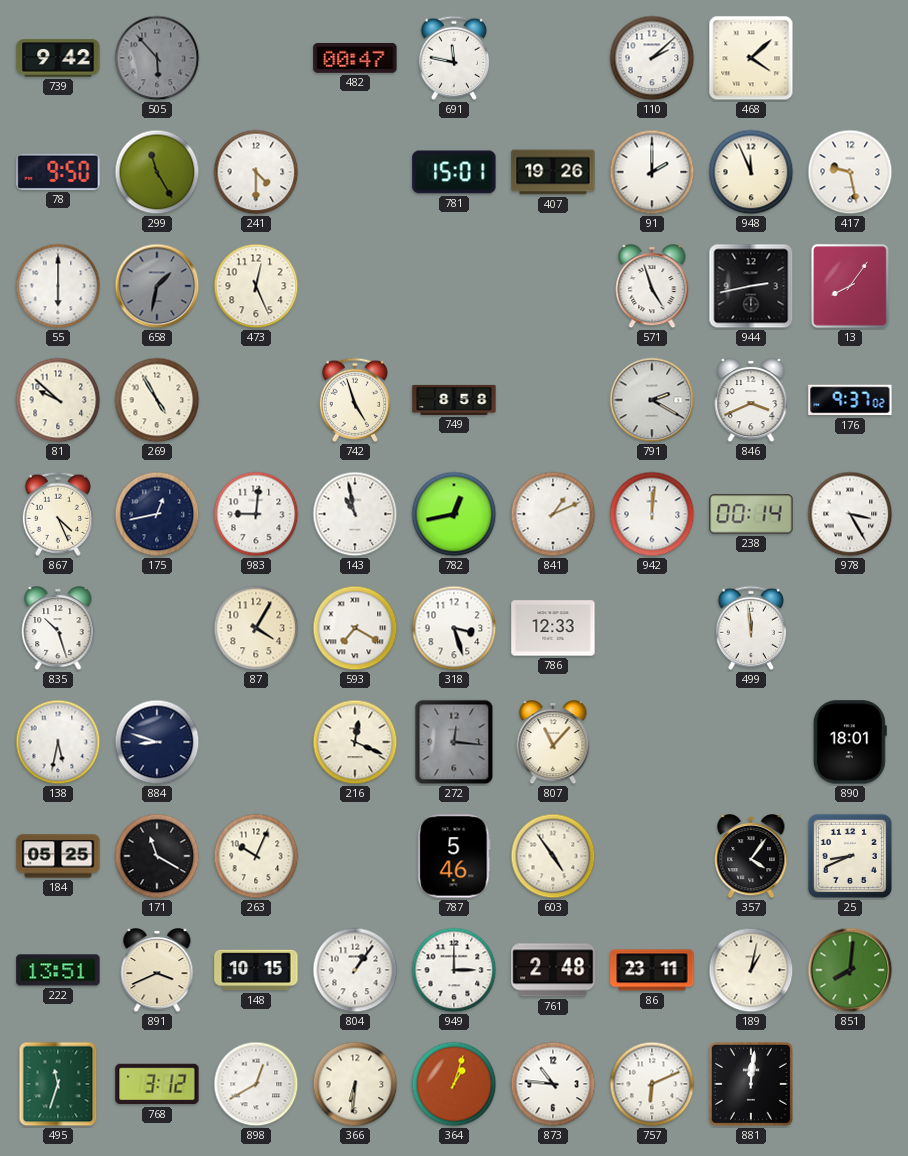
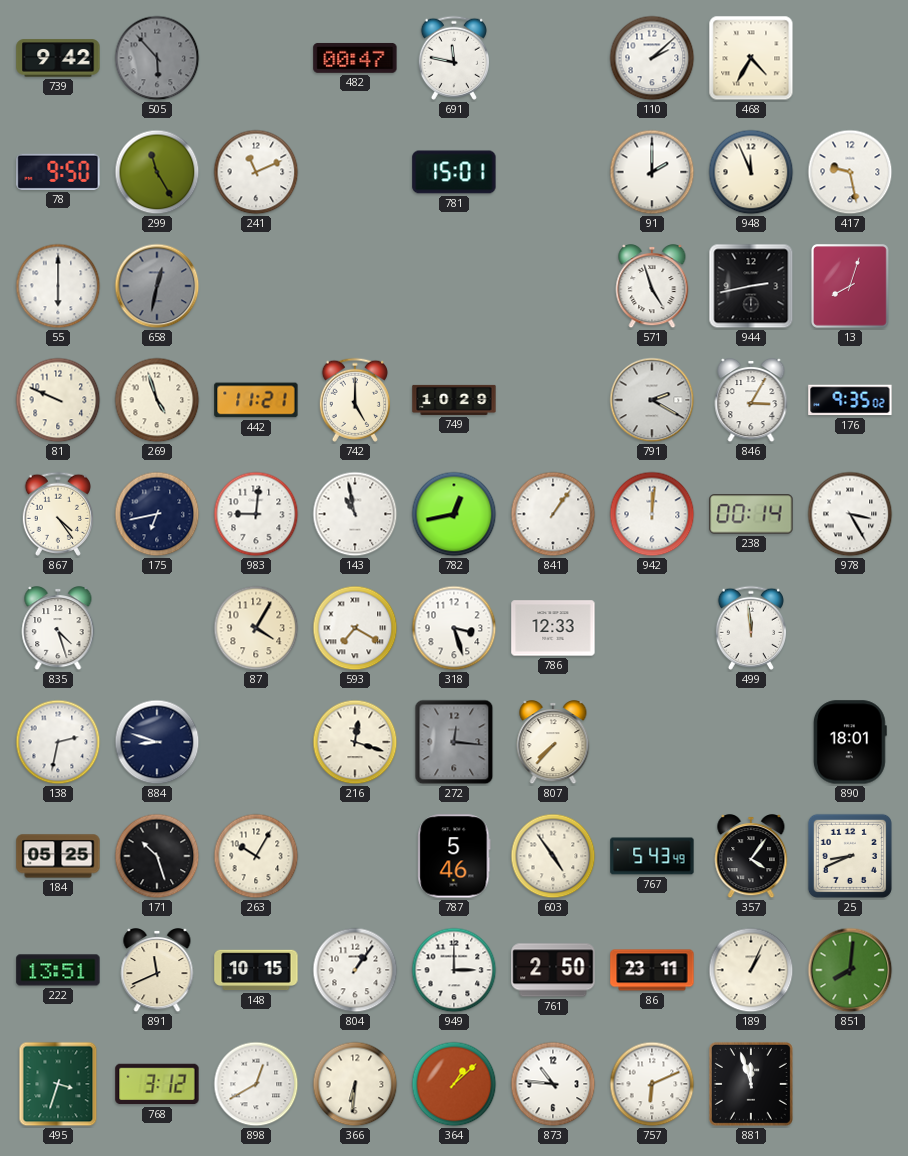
468: 4:08 -> 4:35 (751, 58)
241: 4:30 -> 11:11 (256, 172)
407: 19:26 -> none (553, 172)
658: 1:32 -> 12:32 (157, 286)
473: 12:26 -> none (256, 286)
13: 8:06 -> 8:03 (851, 287)
81: 9:52 -> 9:49 (58, 400)
269: 4:55 -> 4:57 (157, 400)
442: none -> 11:21 (256, 400)
742: 4:57 -> 5:00 (354, 400)
749: 8:58 -> 10:29 (454, 400)
846: 3:41 -> 3:05 (751, 401)
176: 9:37 -> 9:35 (850, 400)
867: 4:26 -> 4:24 (57, 514)
175: 12:43 -> 6:43 (157, 514)
841: 1:11 -> 1:06 (553, 514)
835: 10:27 -> 4:27 (58, 629)
138: 5:32 -> 2:32 (58, 742)
216: 12:19 -> 12:18 (355, 742)
807: 11:07 -> 7:37 (553, 743)
171: 11:20 -> 10:27 (157, 856)
263: 10:04 -> 10:05 (256, 856)
767: none -> 5:43 (652, 856)
891: 3:41 -> 11:41 (157, 971)
761: 2:48 -> 2:50 (553, 970)
189: 1:02 -> 1:04 (751, 970)
495: 11:33 -> 3:33 (58, 1084)
364: 1:03 -> 1:08 (454, 1084)
881: 12:01 -> 11:57 (751, 1084)
